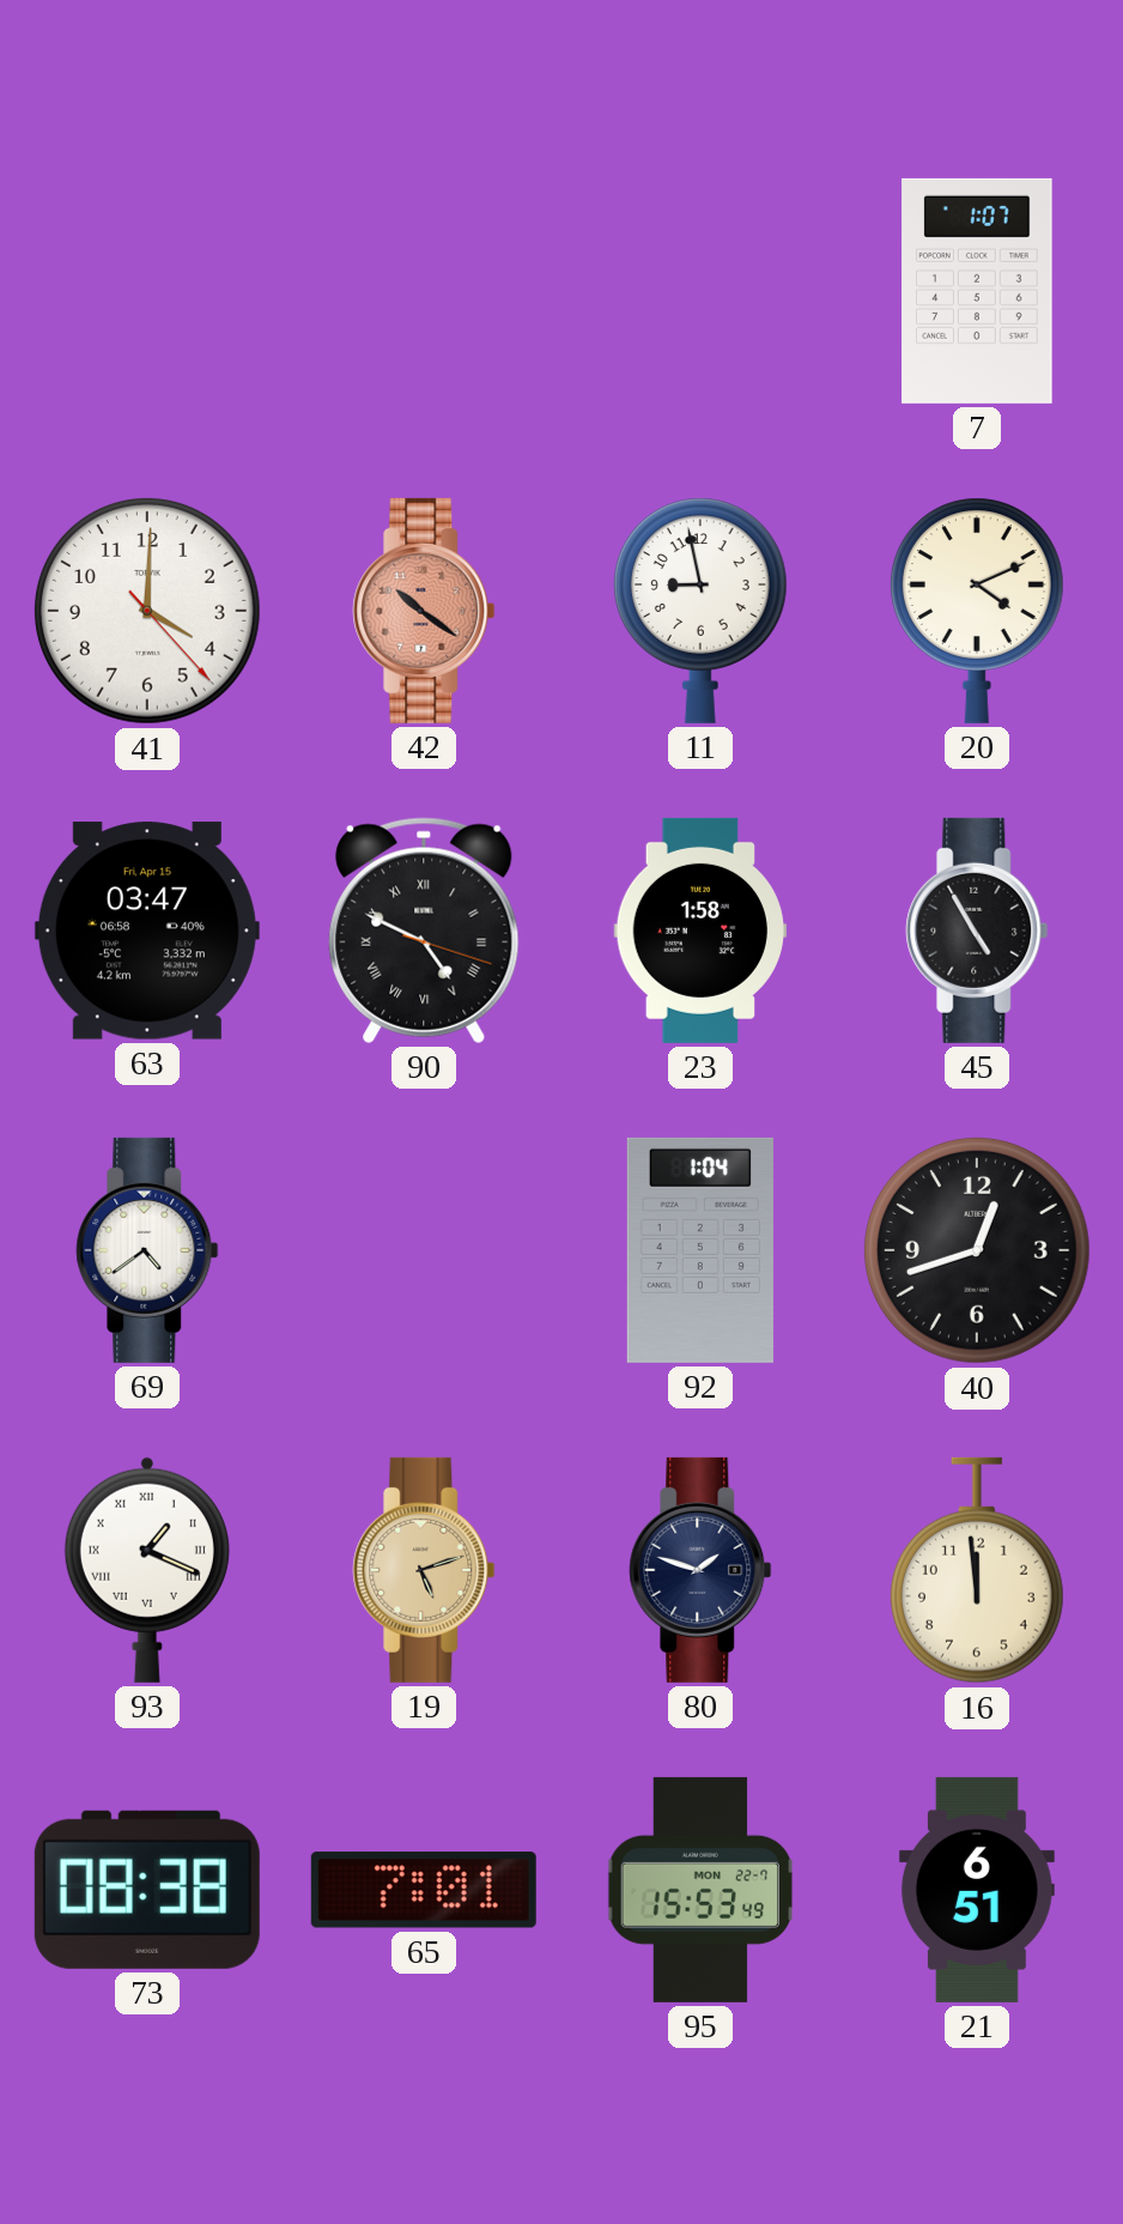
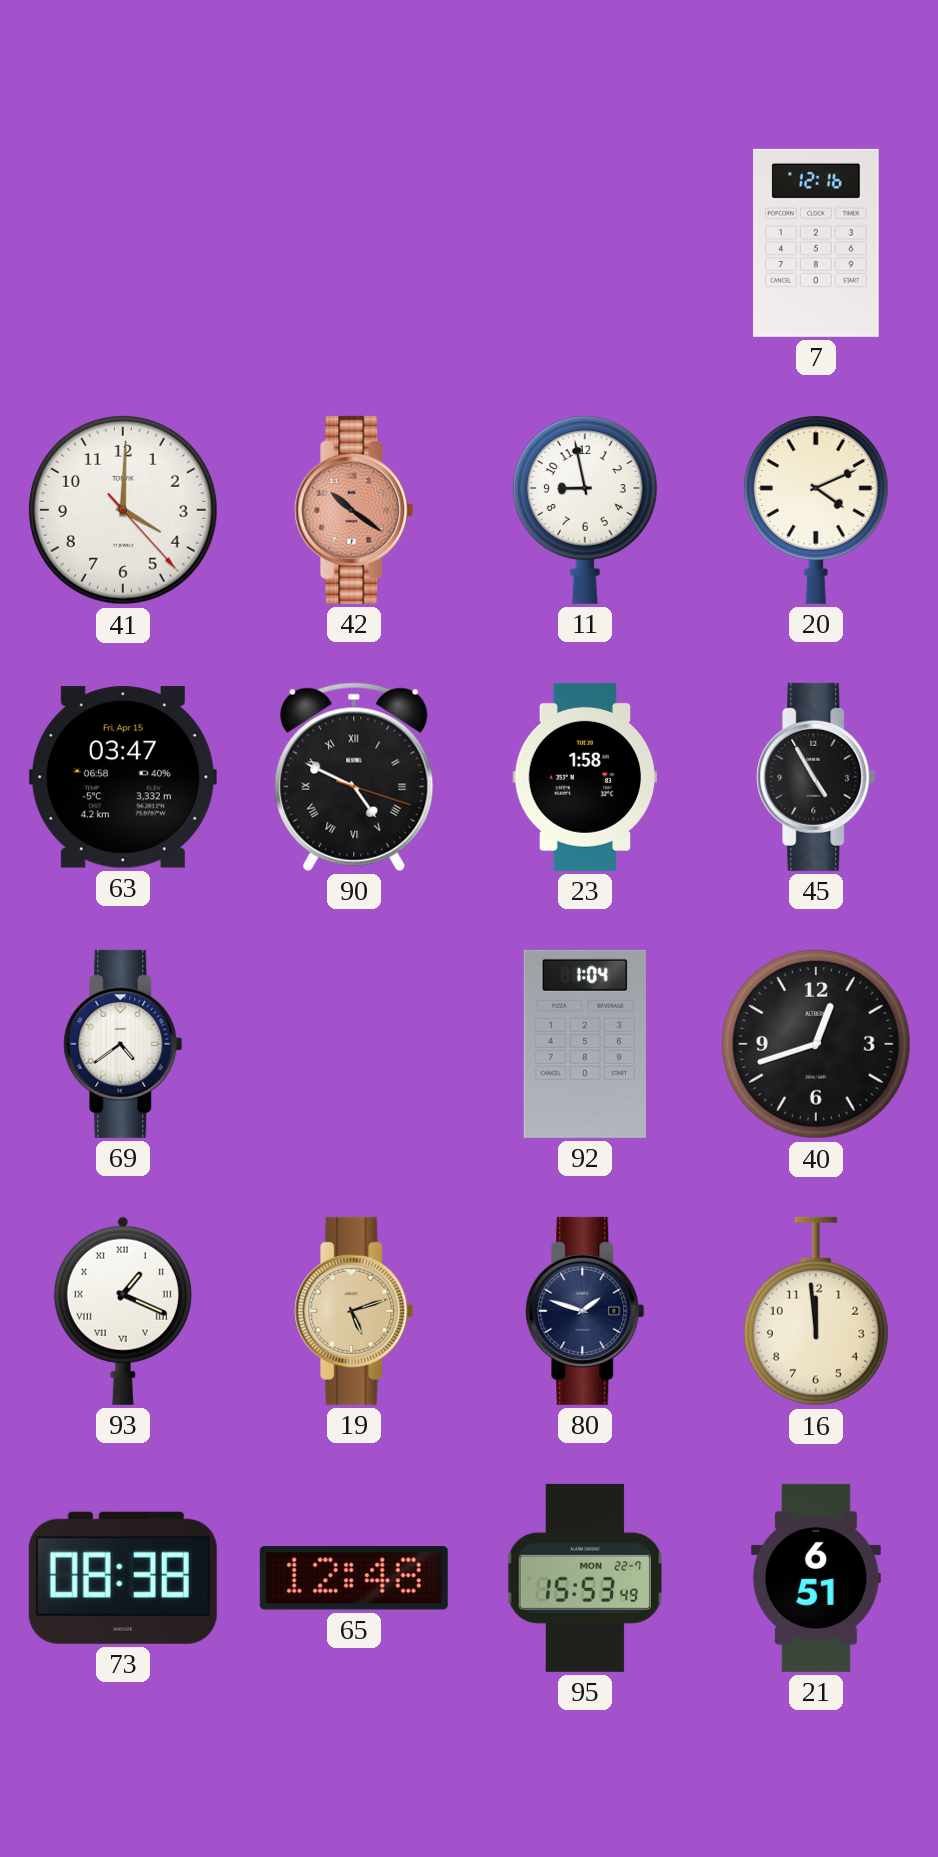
7: 1:07 -> 12:16 (816, 243)
65: 7:01 -> 12:48 (354, 1578)
